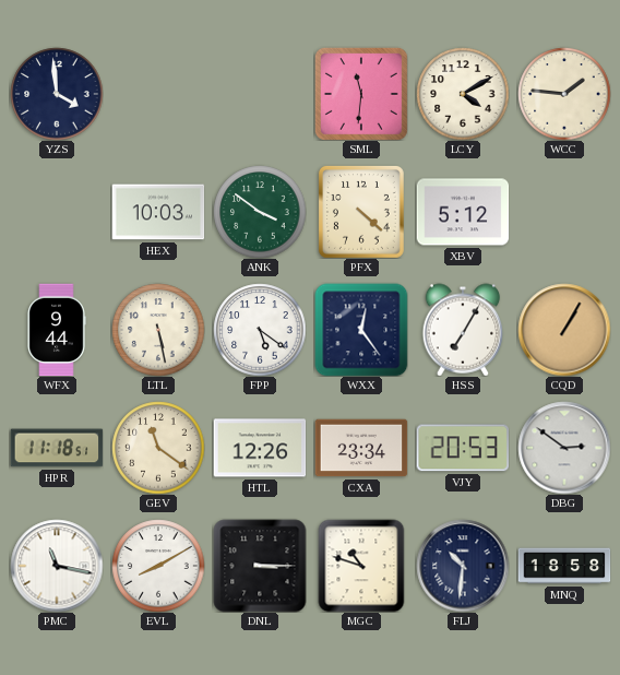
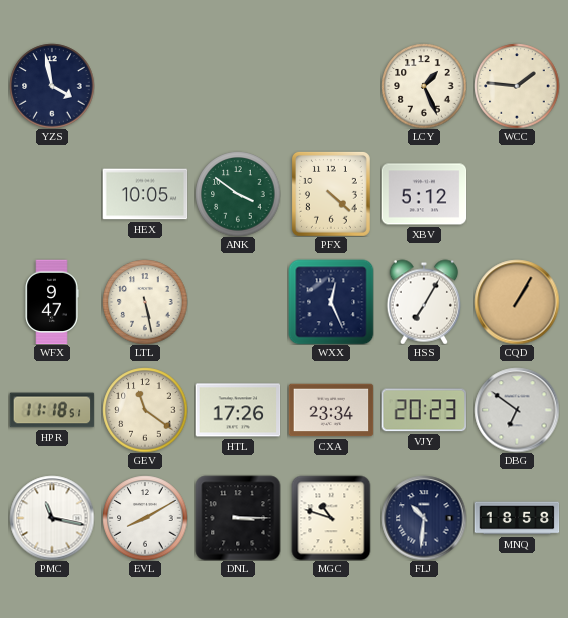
YZS: 3:59 -> 3:58 (52, 86)
SML: 11:31 -> none (361, 94)
LCY: 4:10 -> 1:26 (424, 86)
HEX: 10:03 -> 10:05 (145, 194)
WFX: 9:44 -> 9:47 (52, 302)
FPP: 5:21 -> none (260, 330)
WXX: 12:24 -> 12:26 (331, 302)
HTL: 12:26 -> 17:26 (238, 410)
VJY: 20:53 -> 20:23 (423, 410)
DBG: 2:51 -> 6:51 (517, 410)
